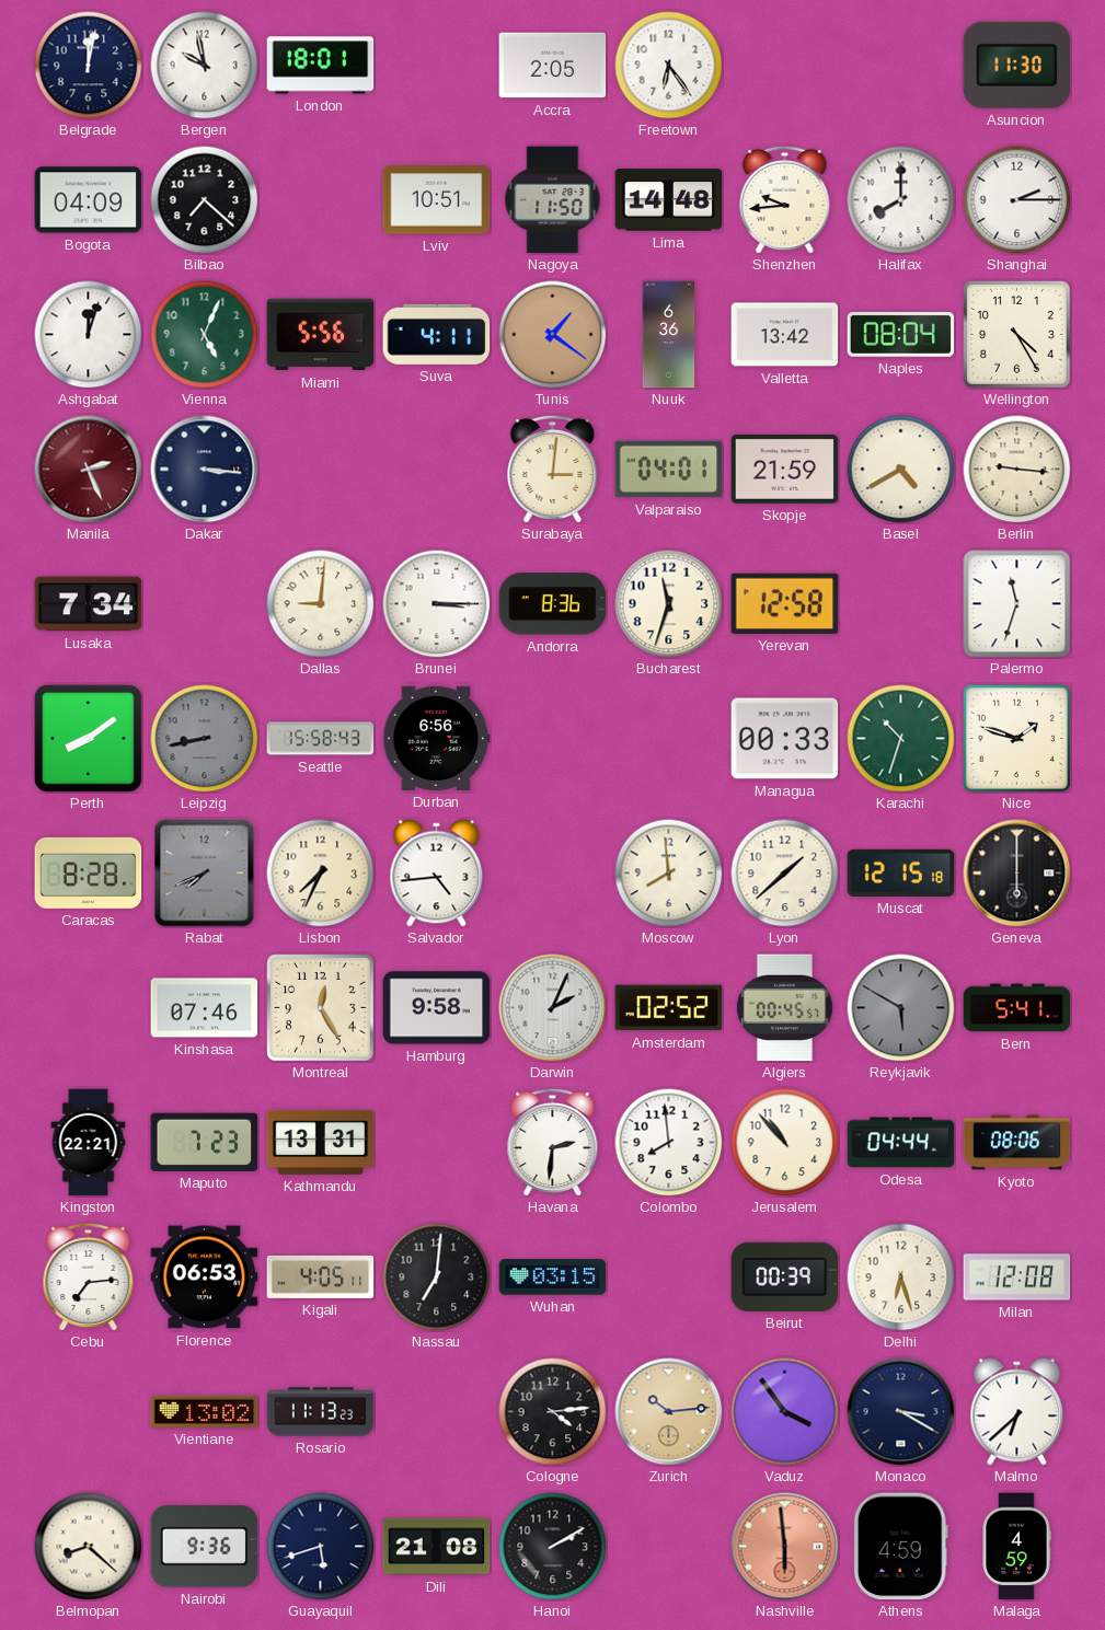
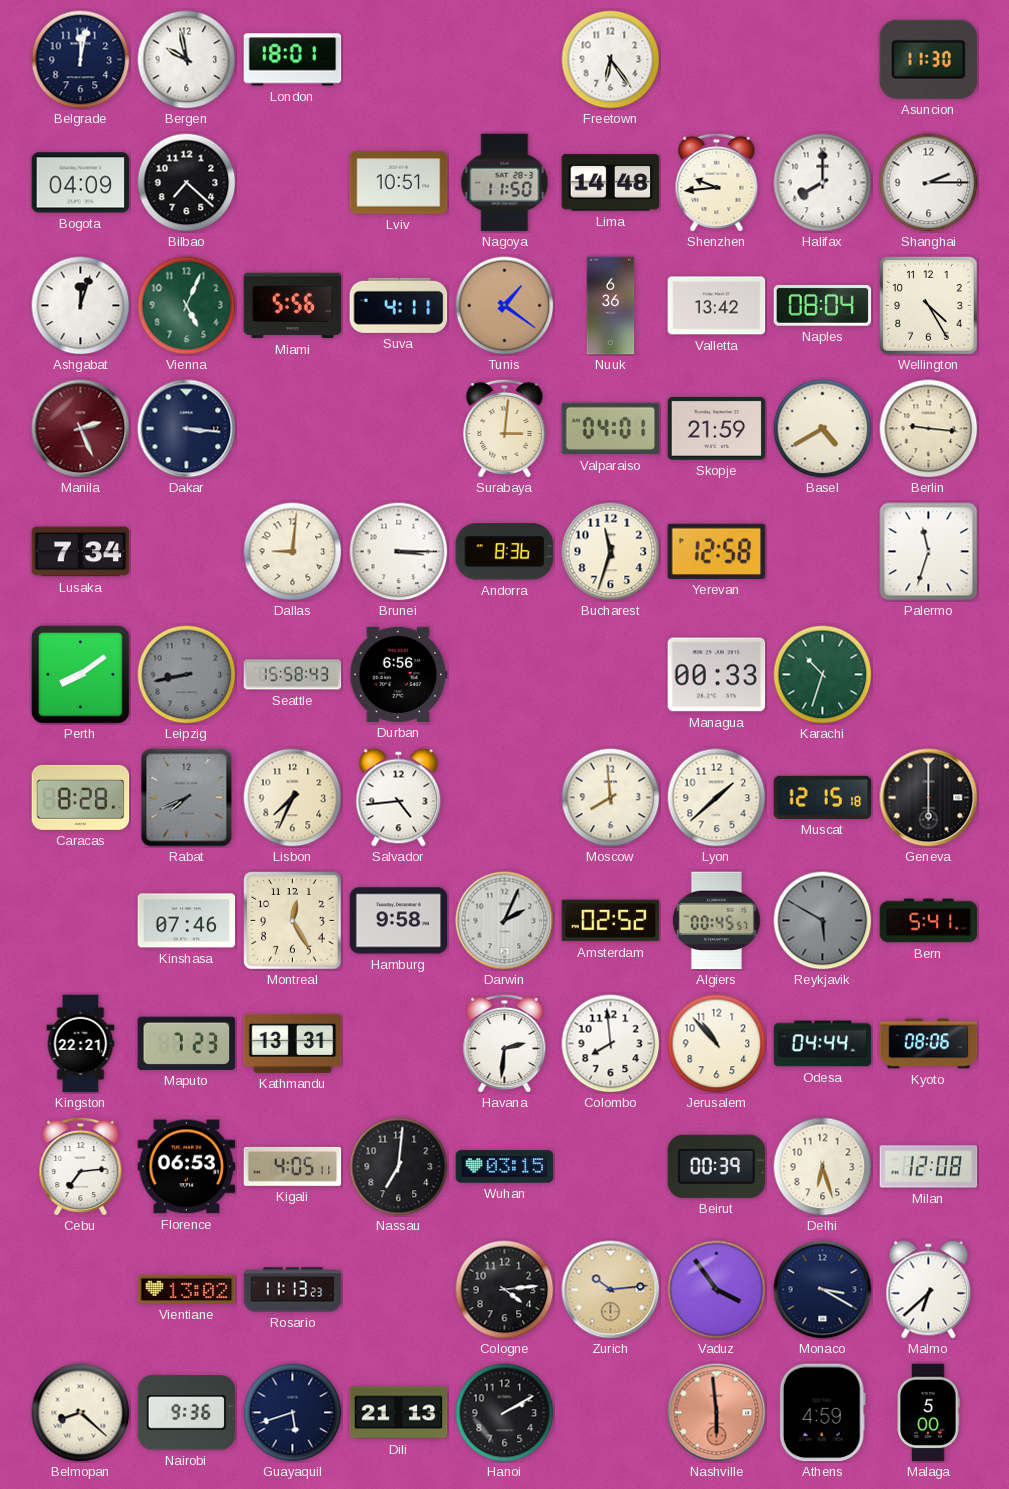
Accra: 2:05 -> none (553, 66)
Nice: 1:48 -> none (1016, 738)
Dili: 21:08 -> 21:13 (399, 1413)
Malaga: 4:59 -> 5:00 (928, 1413)
